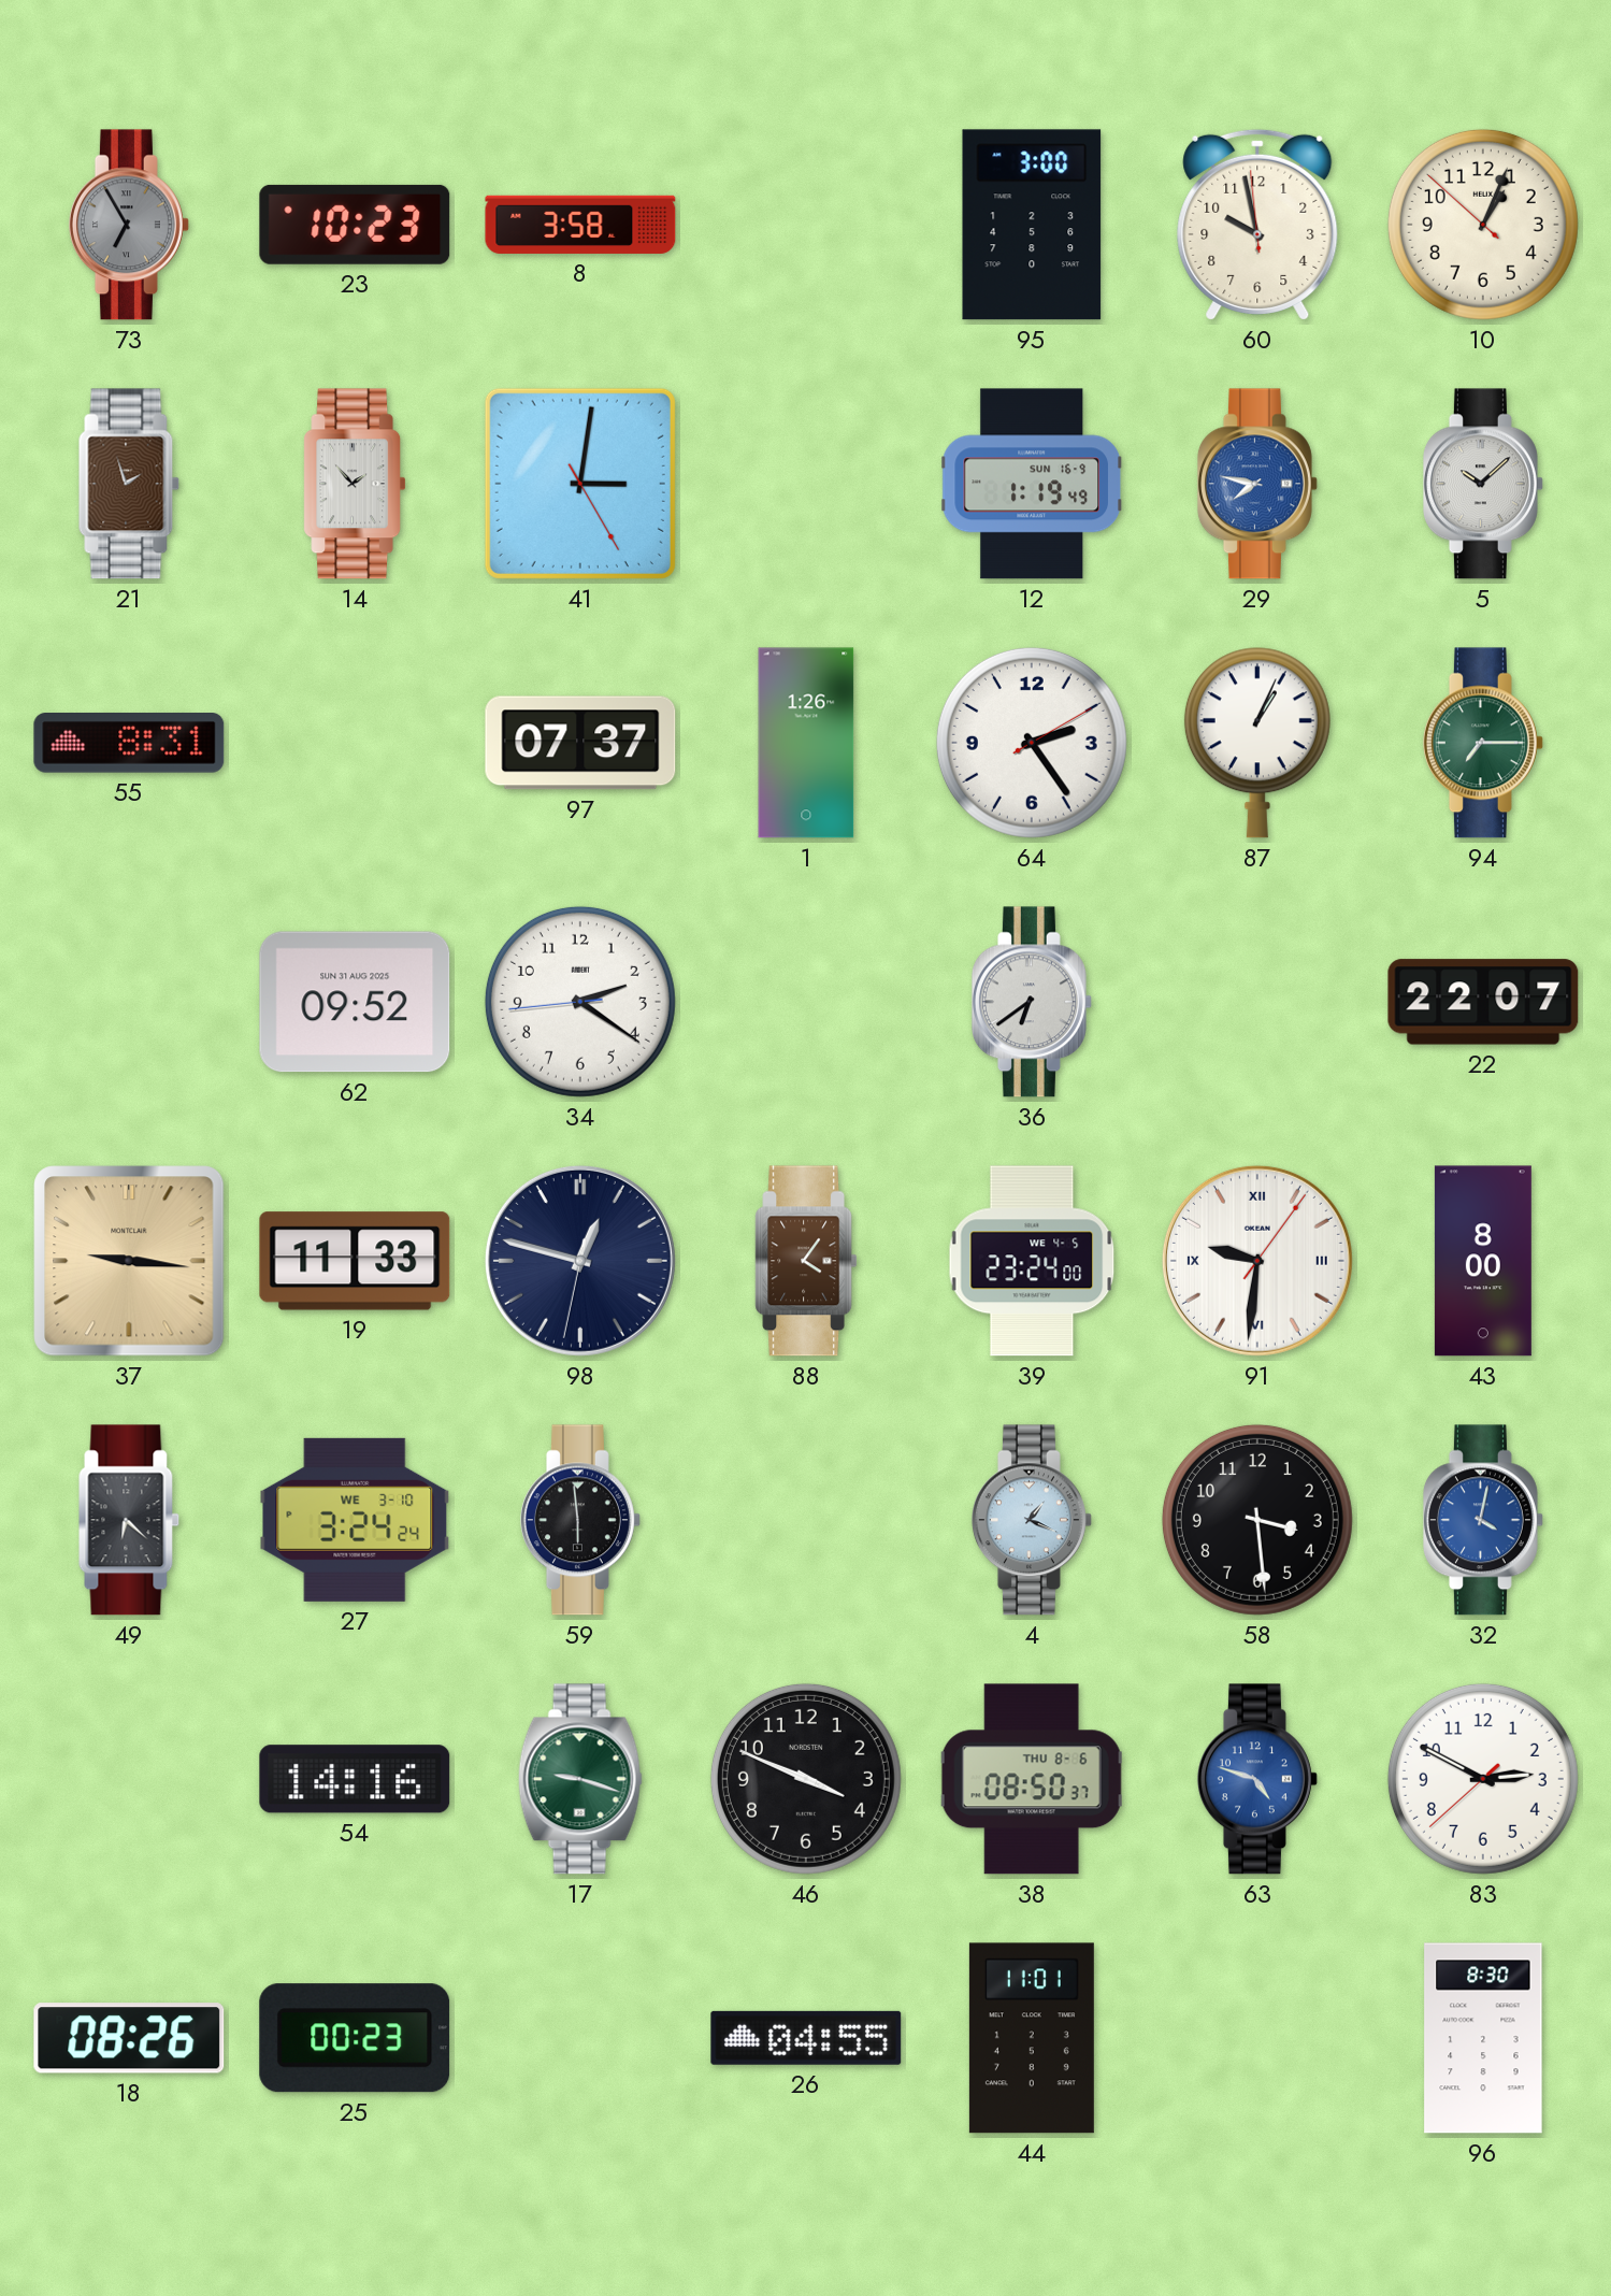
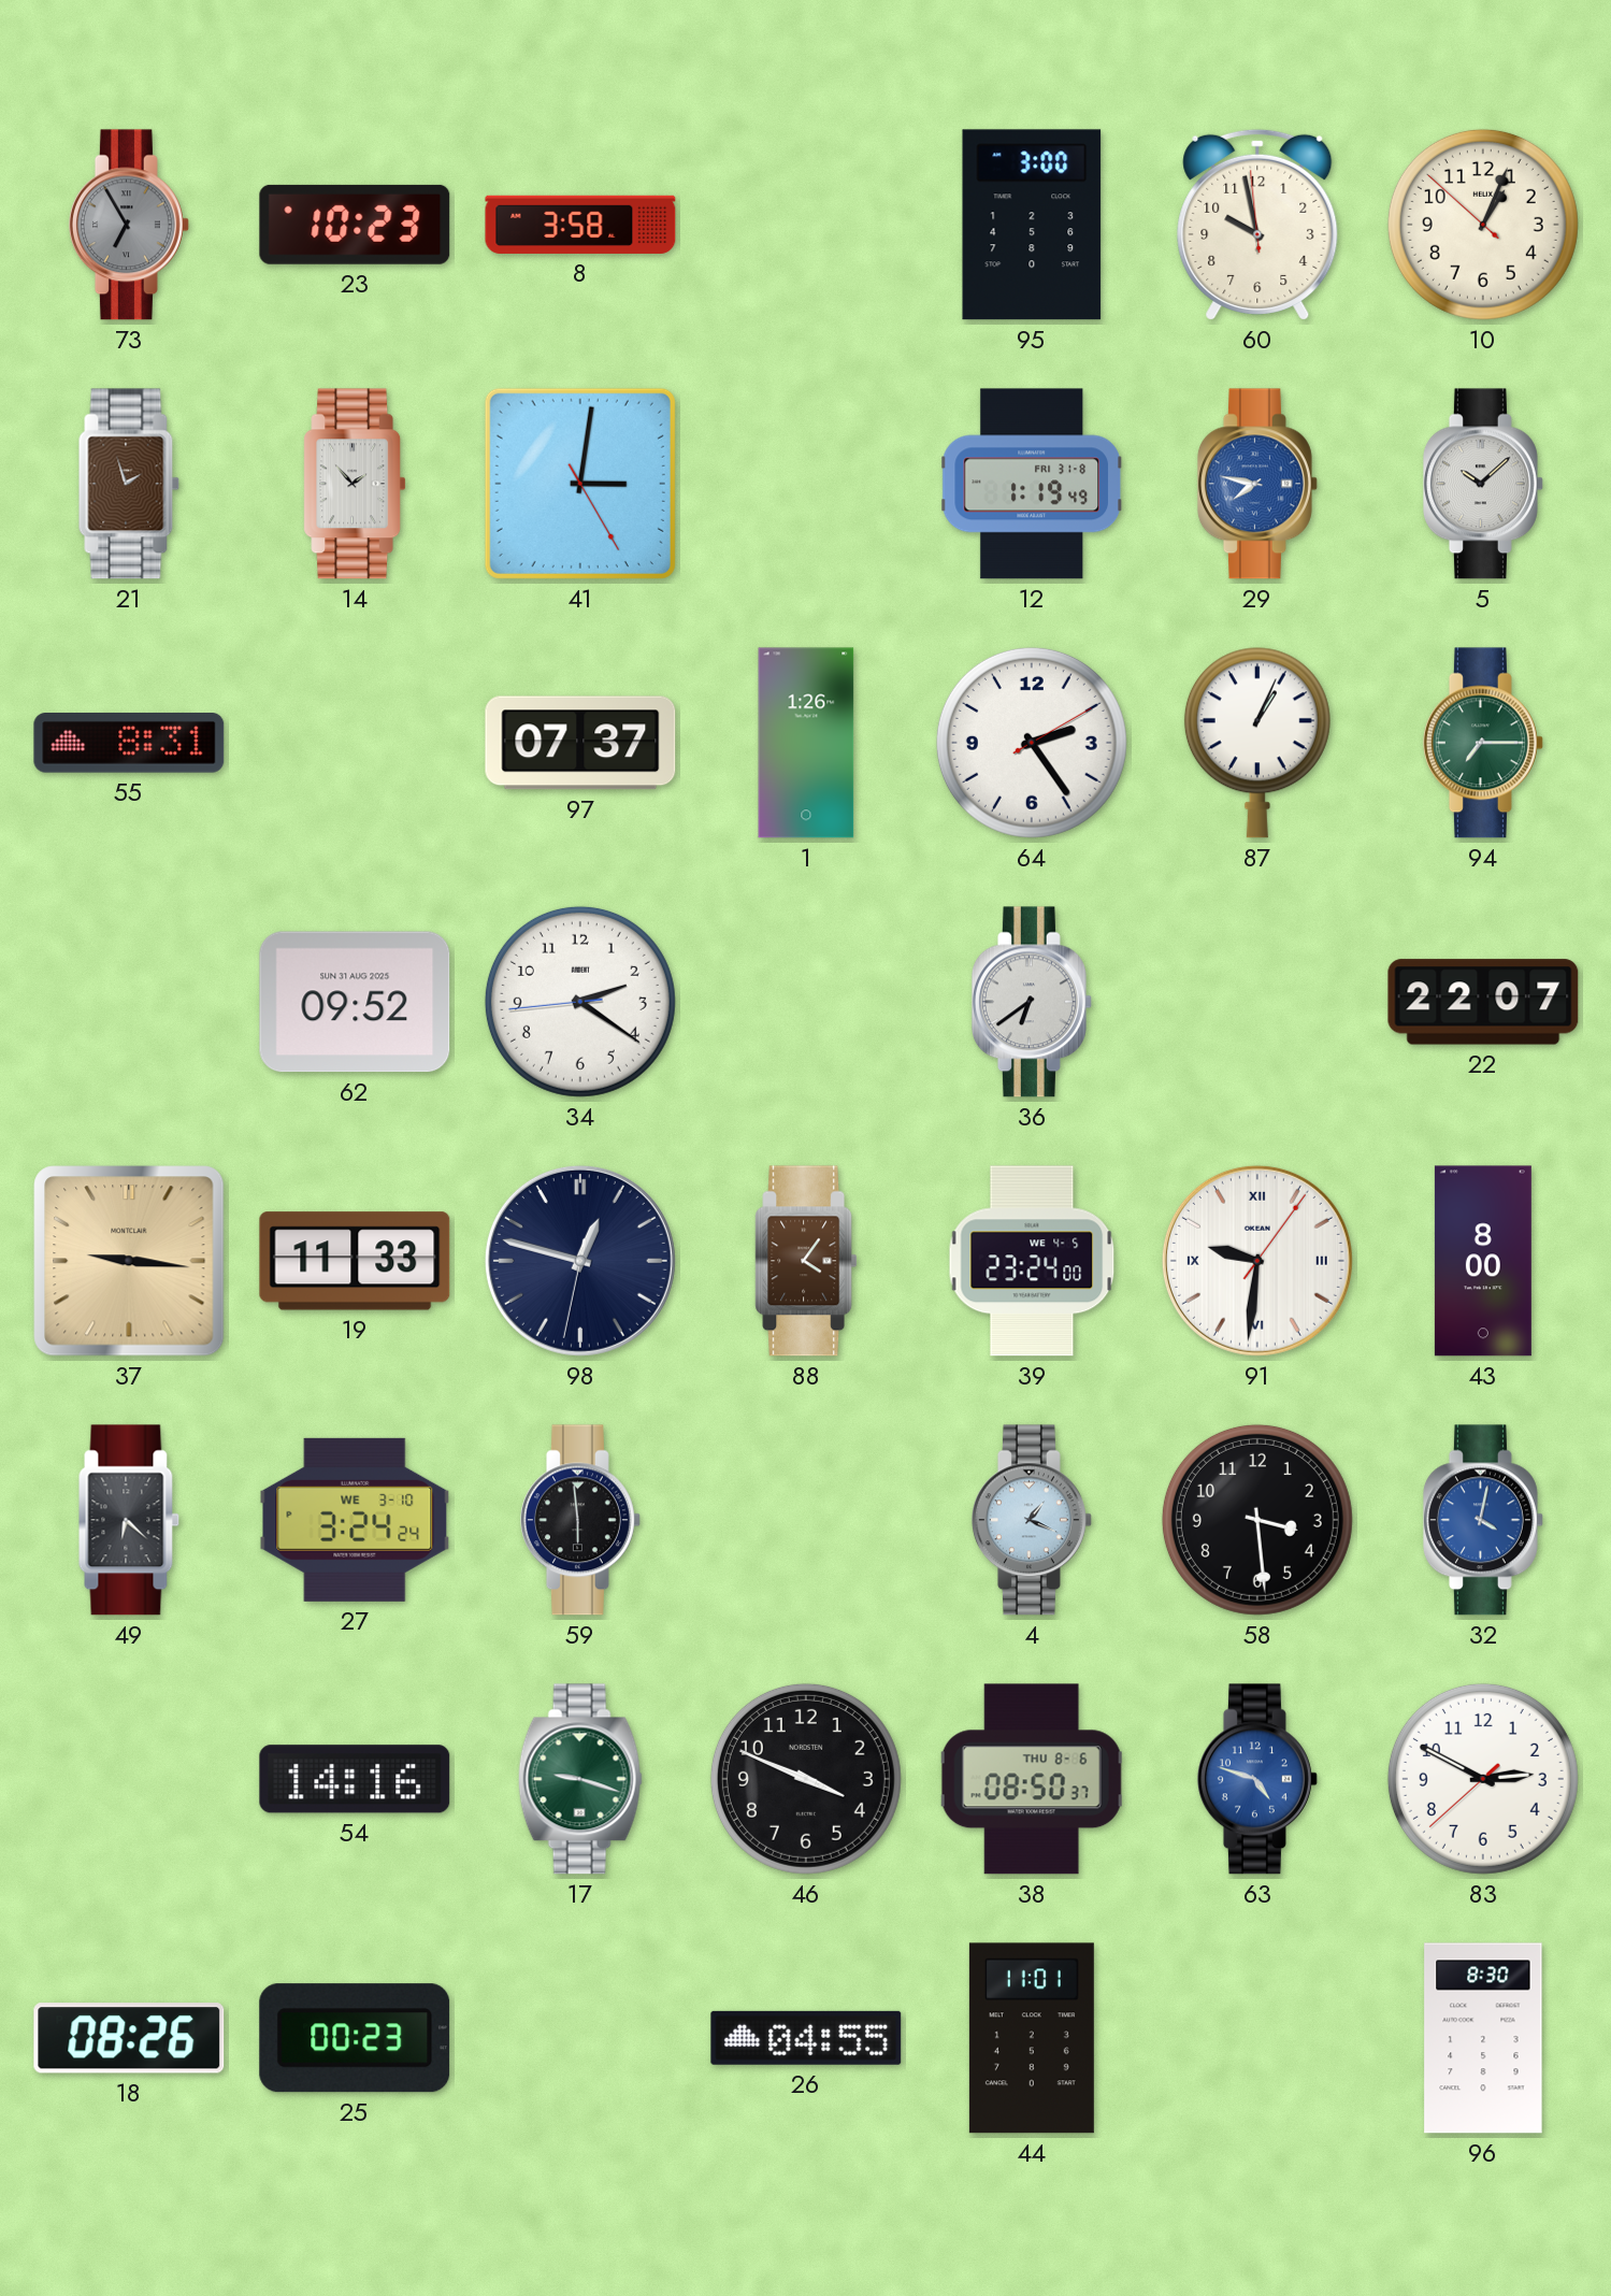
12 date: SUN 16-9 -> FRI 31-8 (1032, 484)
